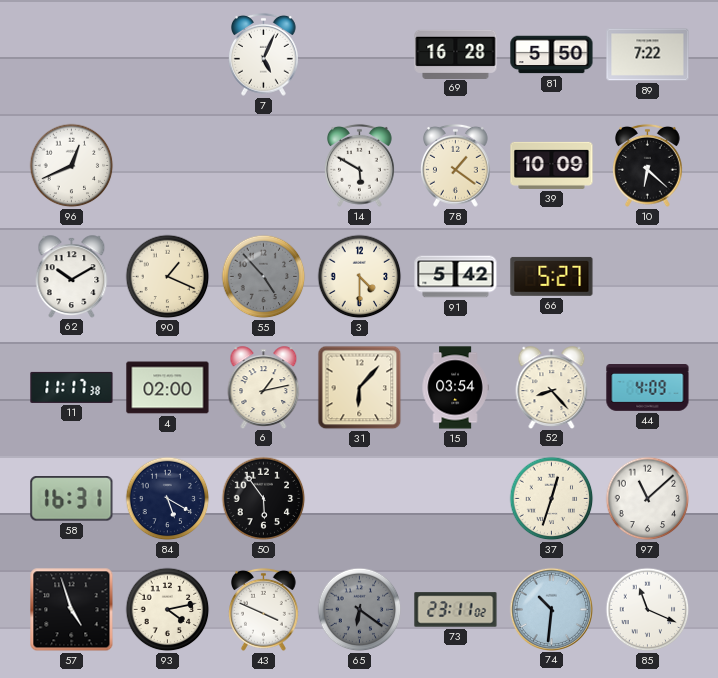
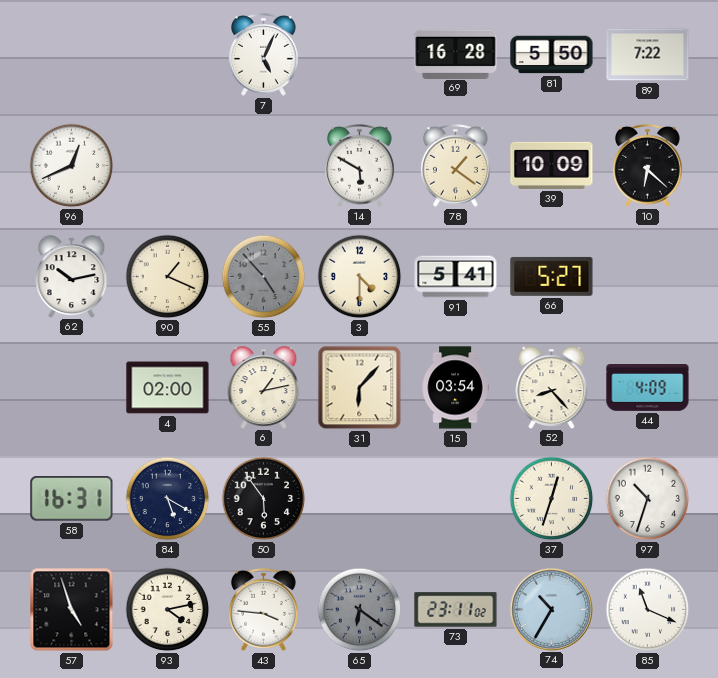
62: 10:10 -> 10:13 (72, 276)
91: 5:42 -> 5:41 (456, 277)
11: 11:17 -> none (72, 387)
97: 11:08 -> 10:33 (648, 499)
43: 3:49 -> 3:46 (264, 609)
74: 10:31 -> 10:35 (551, 609)
